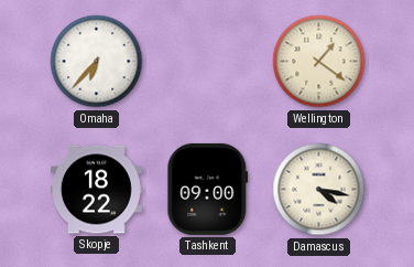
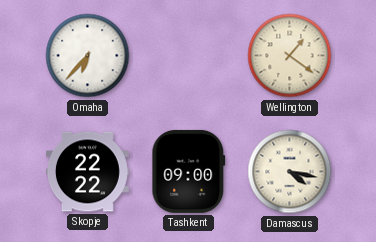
Skopje: 18:22 -> 22:22 (87, 172)
